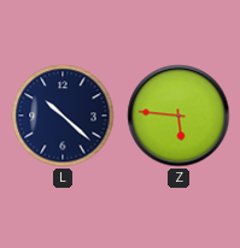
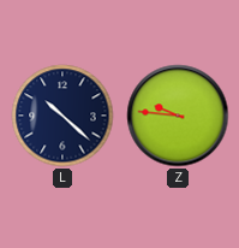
Z: 5:46 -> 9:46 (178, 116)
